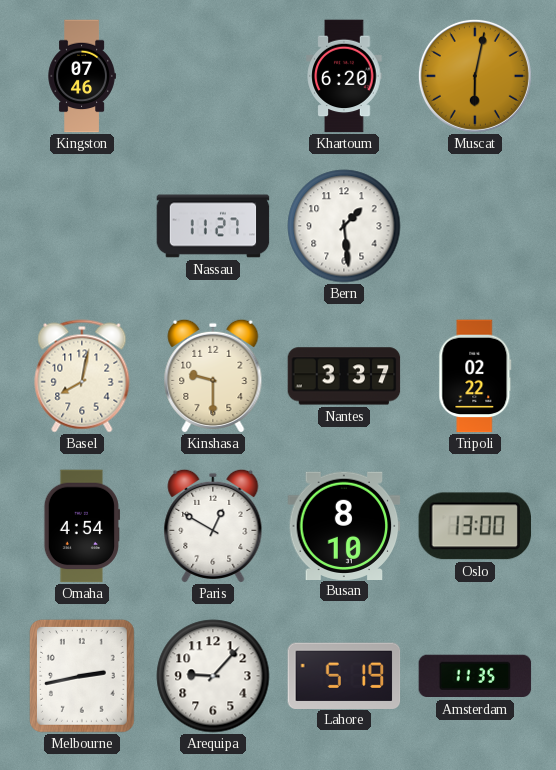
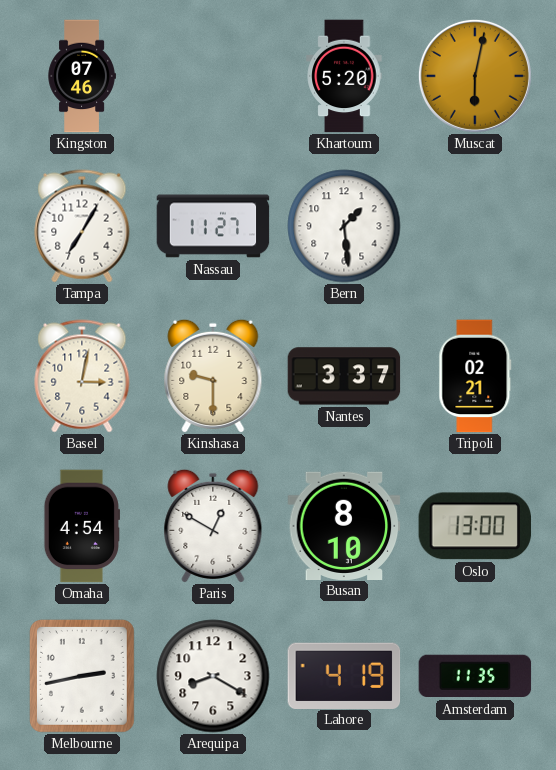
Khartoum: 6:20 -> 5:20 (344, 76)
Tampa: none -> 7:05 (82, 226)
Basel: 8:02 -> 3:02 (82, 376)
Tripoli: 02:22 -> 02:21 (475, 376)
Arequipa: 9:07 -> 8:20 (213, 676)
Lahore: 5:19 -> 4:19 (344, 675)
